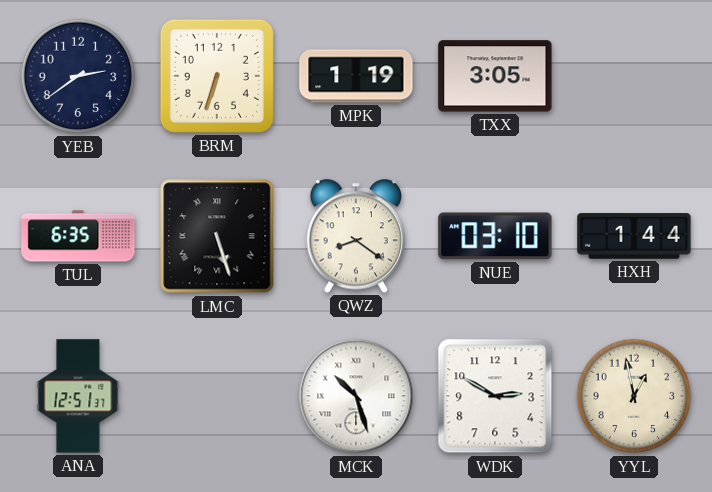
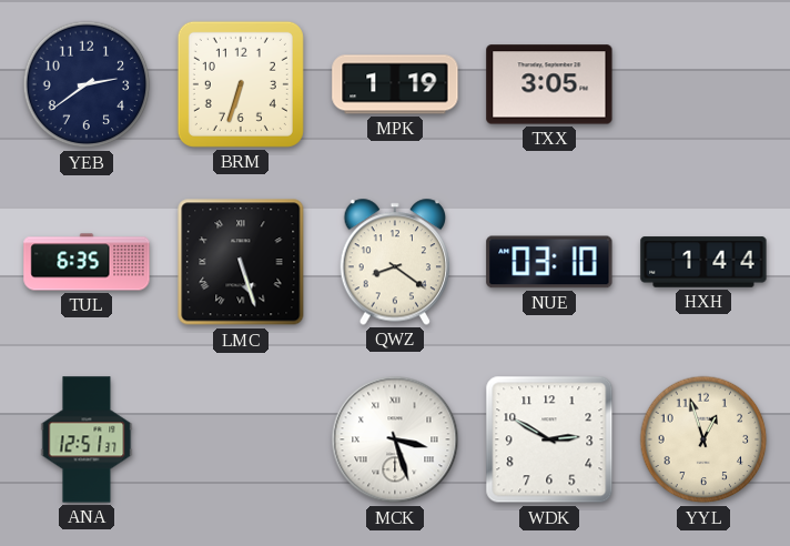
MCK: 10:27 -> 3:27 (395, 439)
YYL: 12:58 -> 12:57 (703, 439)
